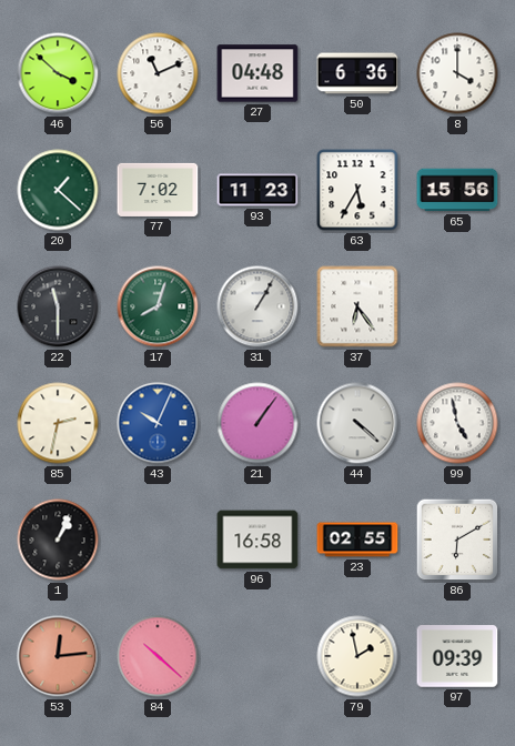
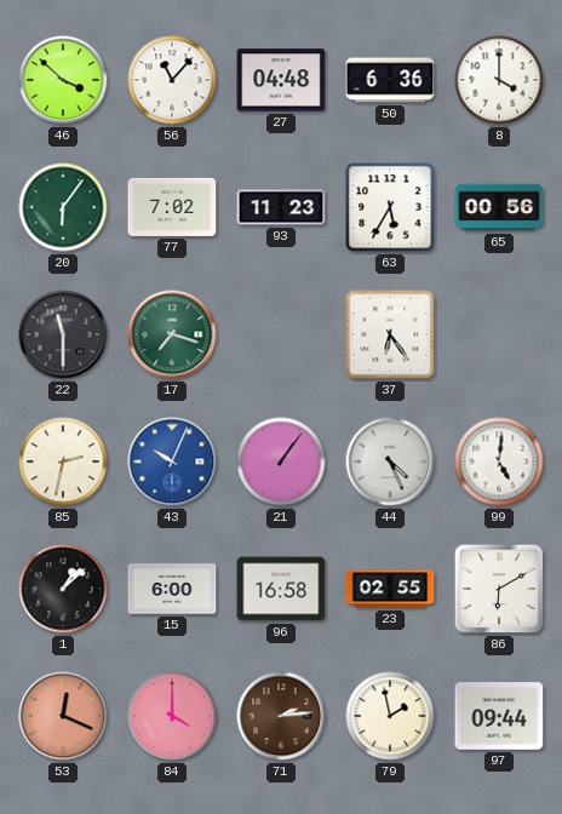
56: 11:11 -> 11:07 (172, 80)
20: 1:22 -> 6:06 (63, 207)
65: 15:56 -> 00:56 (499, 207)
17: 8:03 -> 7:18 (172, 334)
31: 1:05 -> none (257, 306)
44: 4:22 -> 4:26 (390, 462)
99: 4:58 -> 5:01 (499, 462)
1: 1:04 -> 1:08 (63, 589)
15: none -> 6:00 (172, 589)
53: 12:14 -> 12:19 (63, 716)
84: 10:22 -> 4:00 (172, 716)
71: none -> 2:14 (281, 716)
97: 09:39 -> 09:44 (499, 716)
